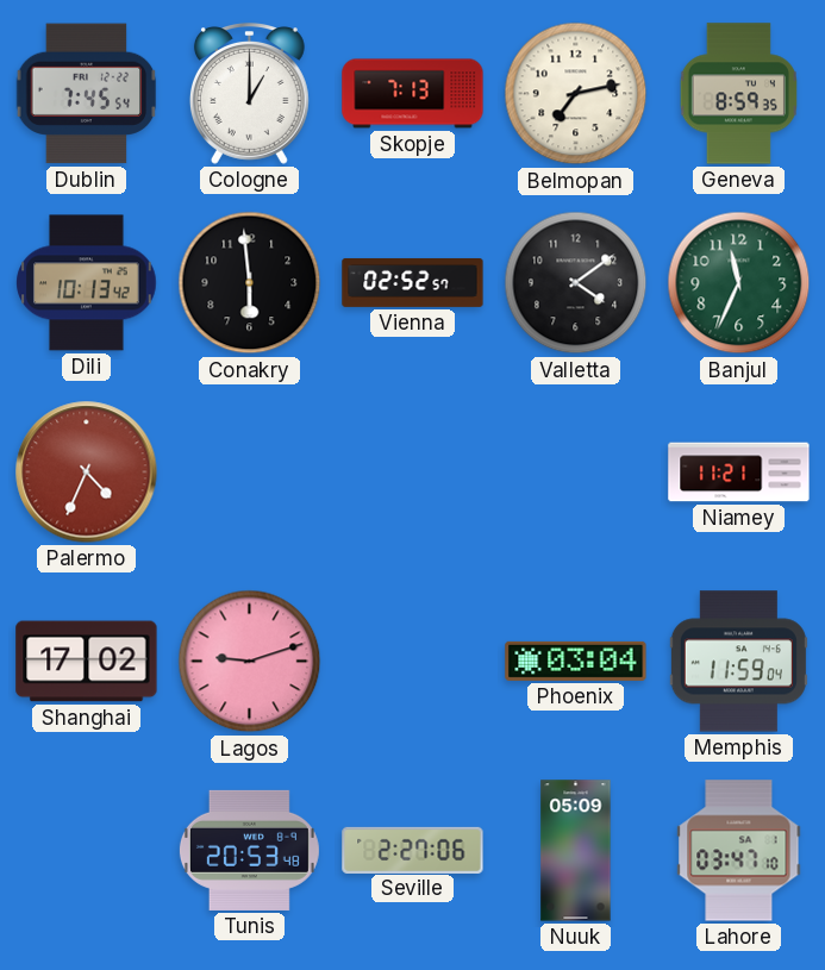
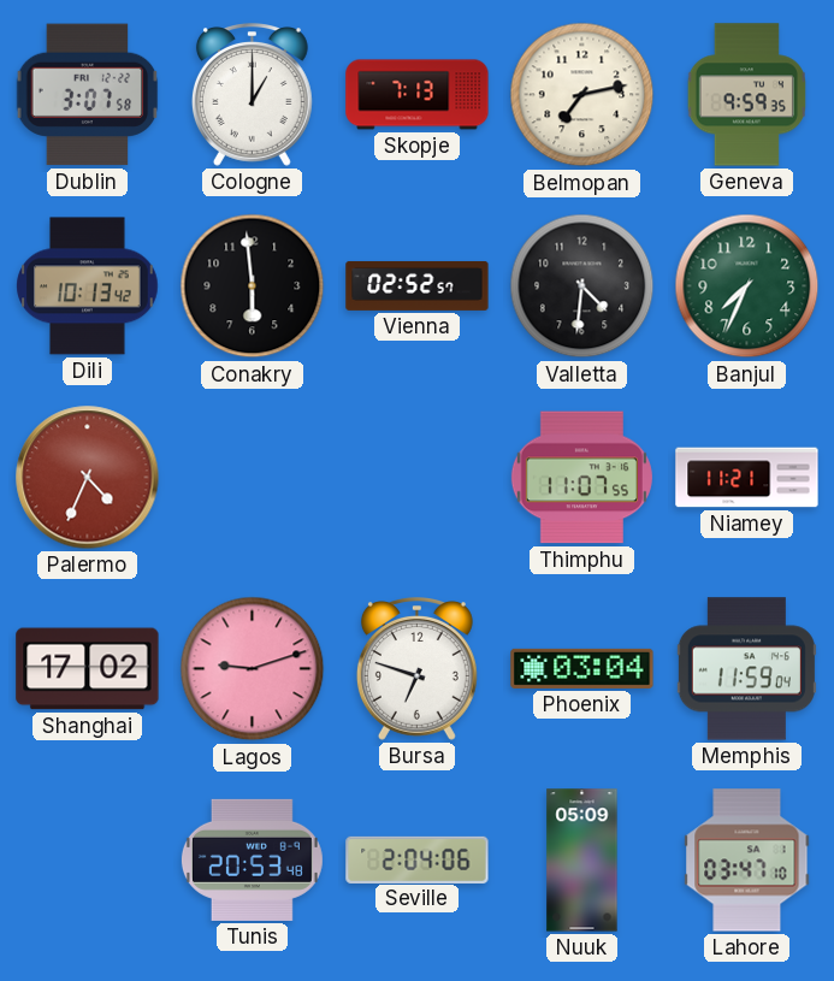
Dublin: 7:45 -> 3:07 (88, 95)
Geneva: 8:59 -> 9:59 (746, 95)
Valletta: 4:09 -> 4:31 (582, 286)
Banjul: 11:34 -> 7:34 (747, 286)
Thimphu: none -> 11:07 (581, 478)
Bursa: none -> 6:48 (416, 669)
Seville: 2:27 -> 2:04 (418, 859)
